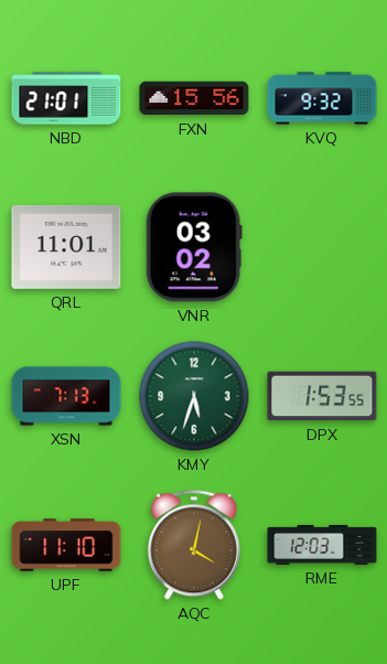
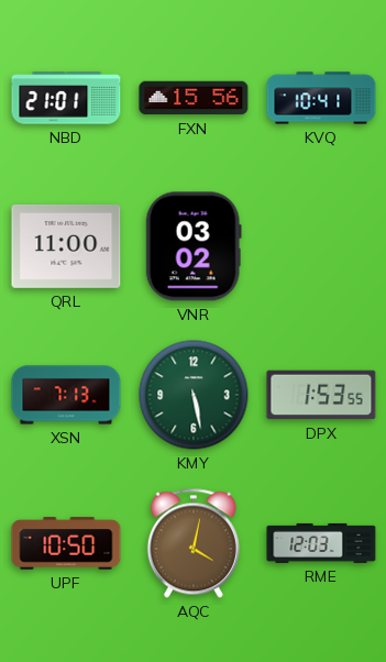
KVQ: 9:32 -> 10:41 (321, 98)
QRL: 11:01 -> 11:00 (66, 246)
KMY: 5:33 -> 5:28 (194, 395)
UPF: 11:10 -> 10:50 (66, 543)
